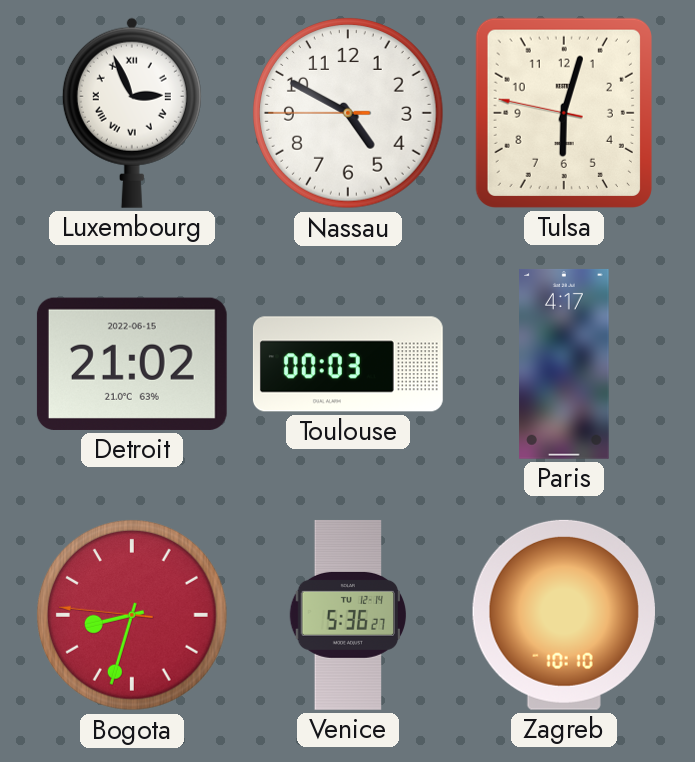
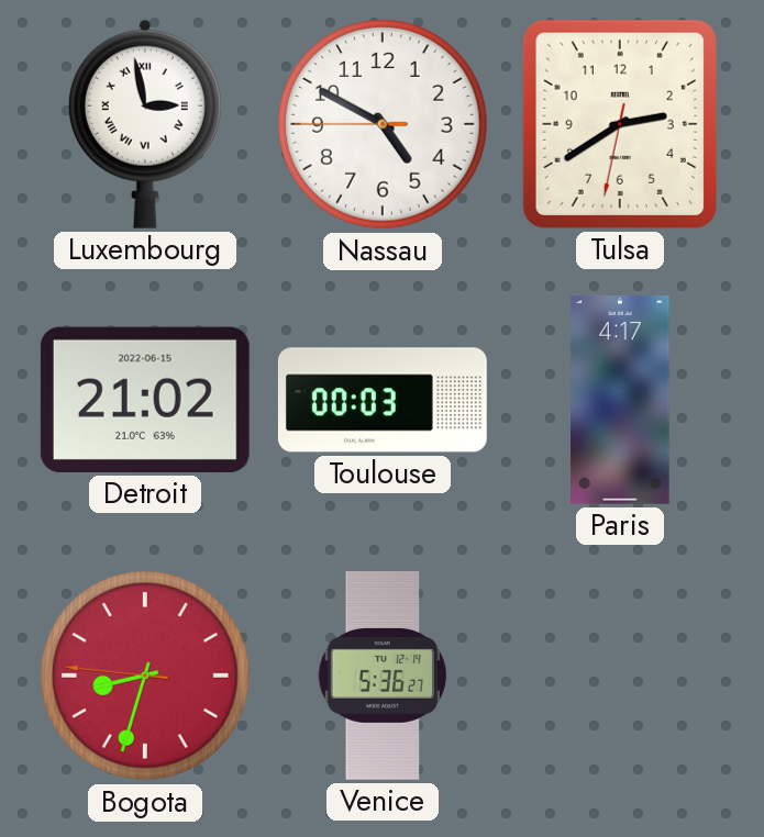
Luxembourg: 2:56 -> 2:58 (145, 124)
Tulsa: 6:02 -> 2:39 (620, 124)
Zagreb: 10:10 -> none (564, 615)
